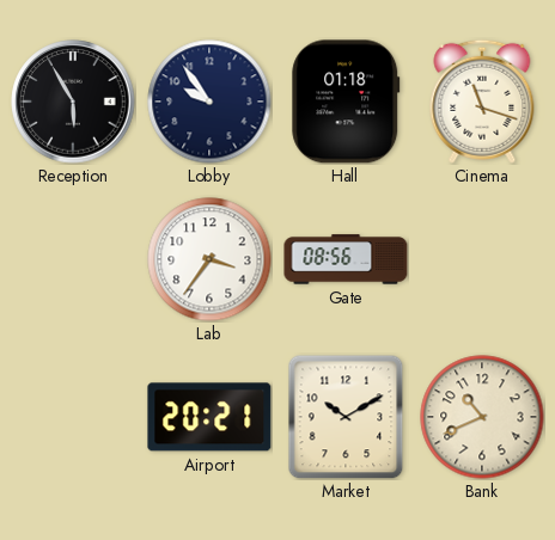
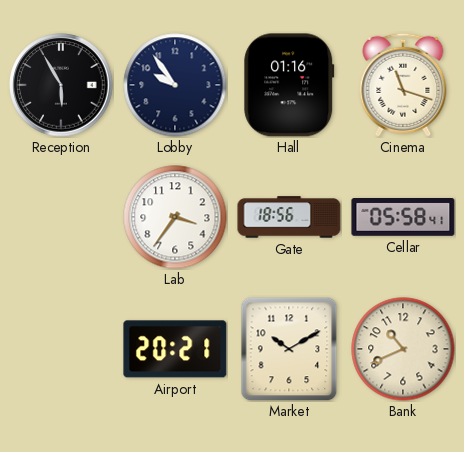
Hall: 01:18 -> 01:16 (289, 85)
Gate: 08:56 -> 18:56 (289, 217)
Cellar: none -> 05:58 (403, 218)
